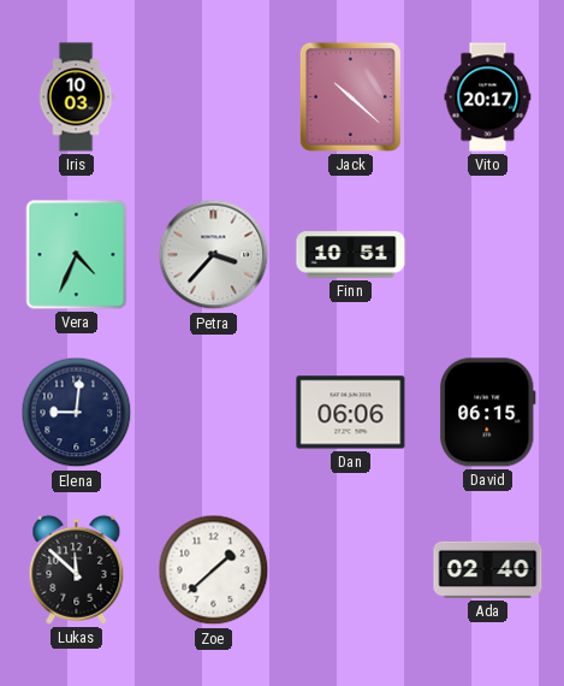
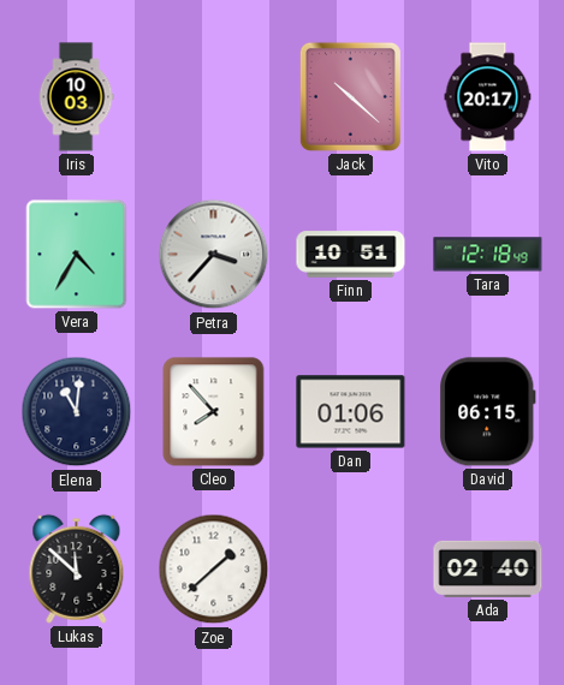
Vera: 4:34 -> 4:35 (77, 255)
Tara: none -> 12:18 (488, 255)
Elena: 9:01 -> 11:01 (77, 412)
Cleo: none -> 7:53 (214, 412)
Dan: 06:06 -> 01:06 (351, 412)
